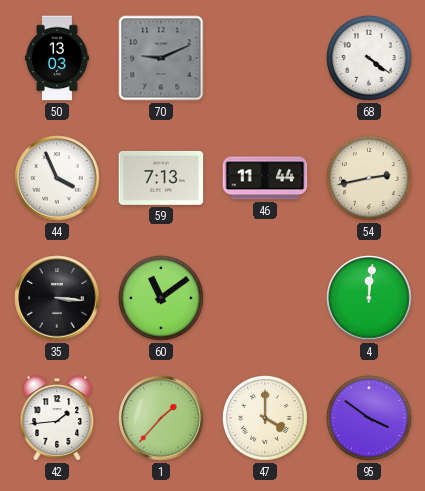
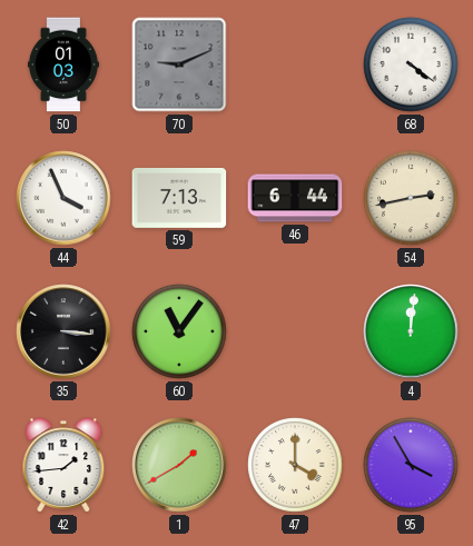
50: 13:03 -> 01:03 (63, 64)
46: 11:44 -> 6:44 (295, 198)
60: 11:09 -> 11:06 (179, 331)
1: 1:37 -> 1:40 (179, 465)
95: 3:51 -> 3:55 (411, 465)
